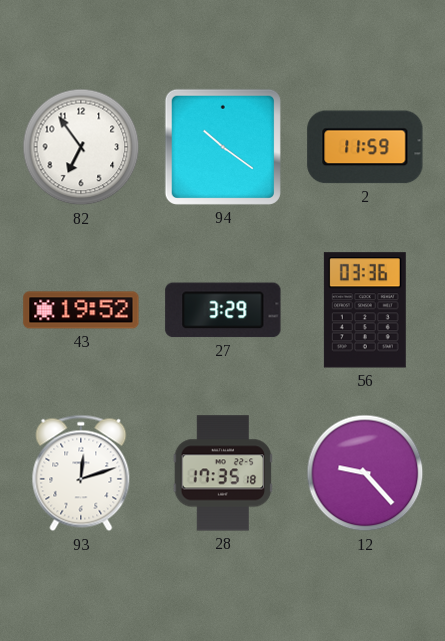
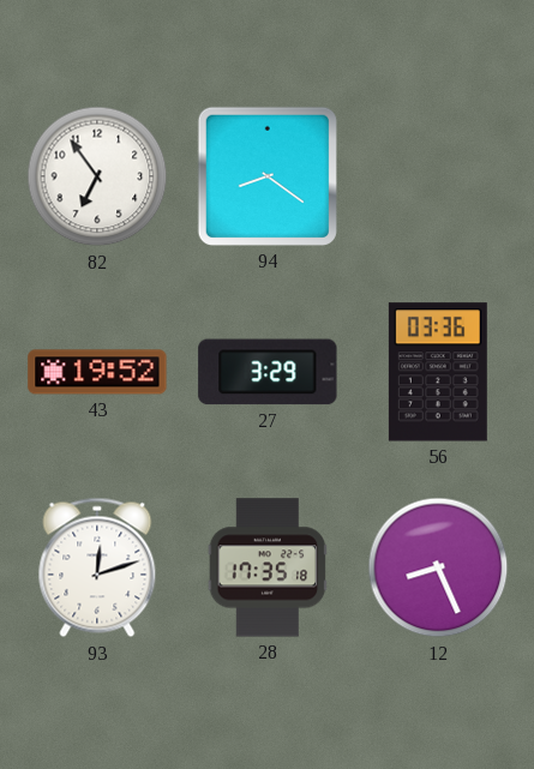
94: 10:21 -> 8:21 (268, 176)
2: 11:59 -> none (365, 147)
12: 9:23 -> 8:26 (438, 567)
